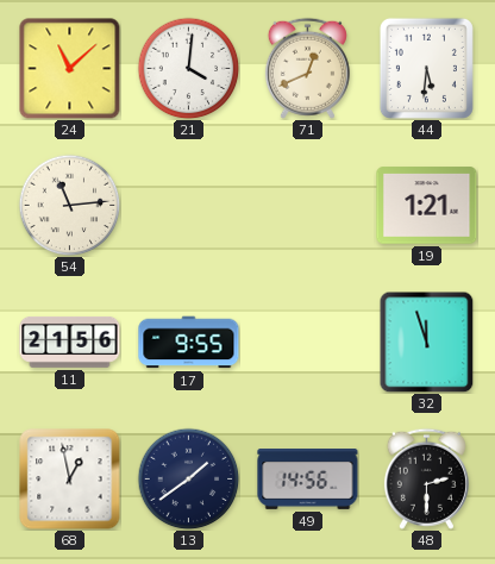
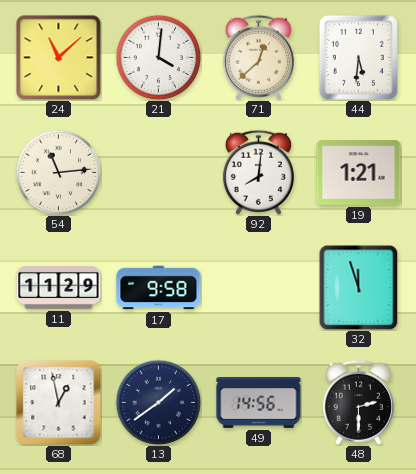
71: 12:41 -> 12:38 (258, 57)
92: none -> 8:01 (258, 172)
11: 21:56 -> 11:29 (59, 287)
17: 9:55 -> 9:58 (159, 288)
